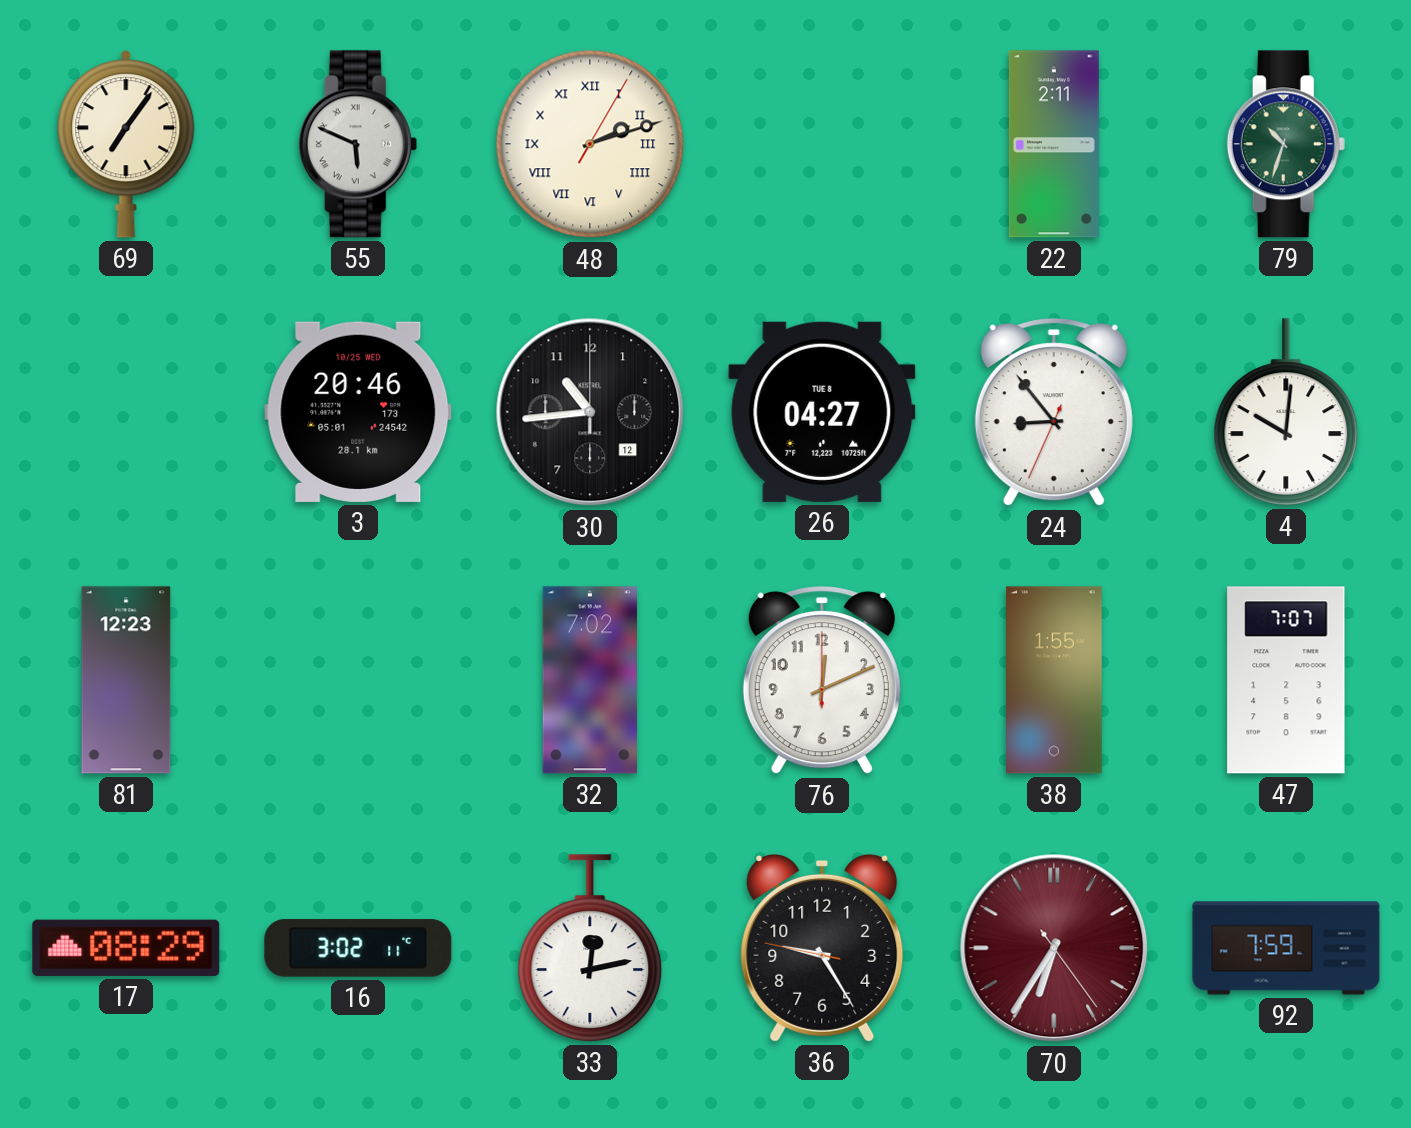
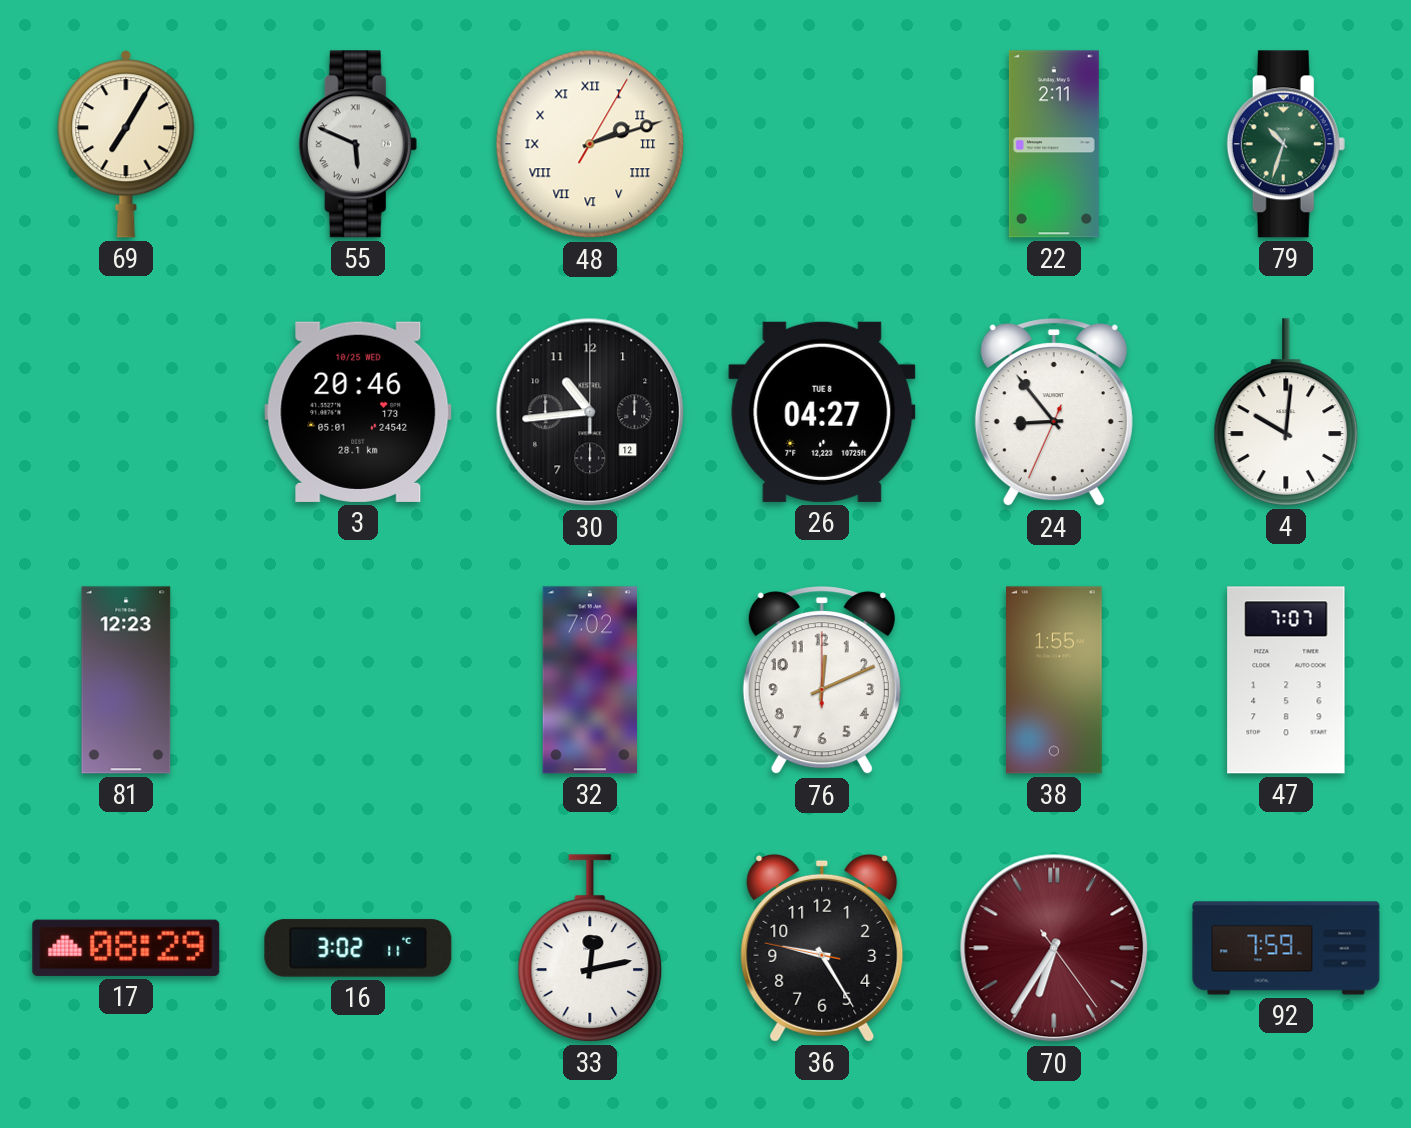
69: 7:06 -> 7:05 (126, 144)
